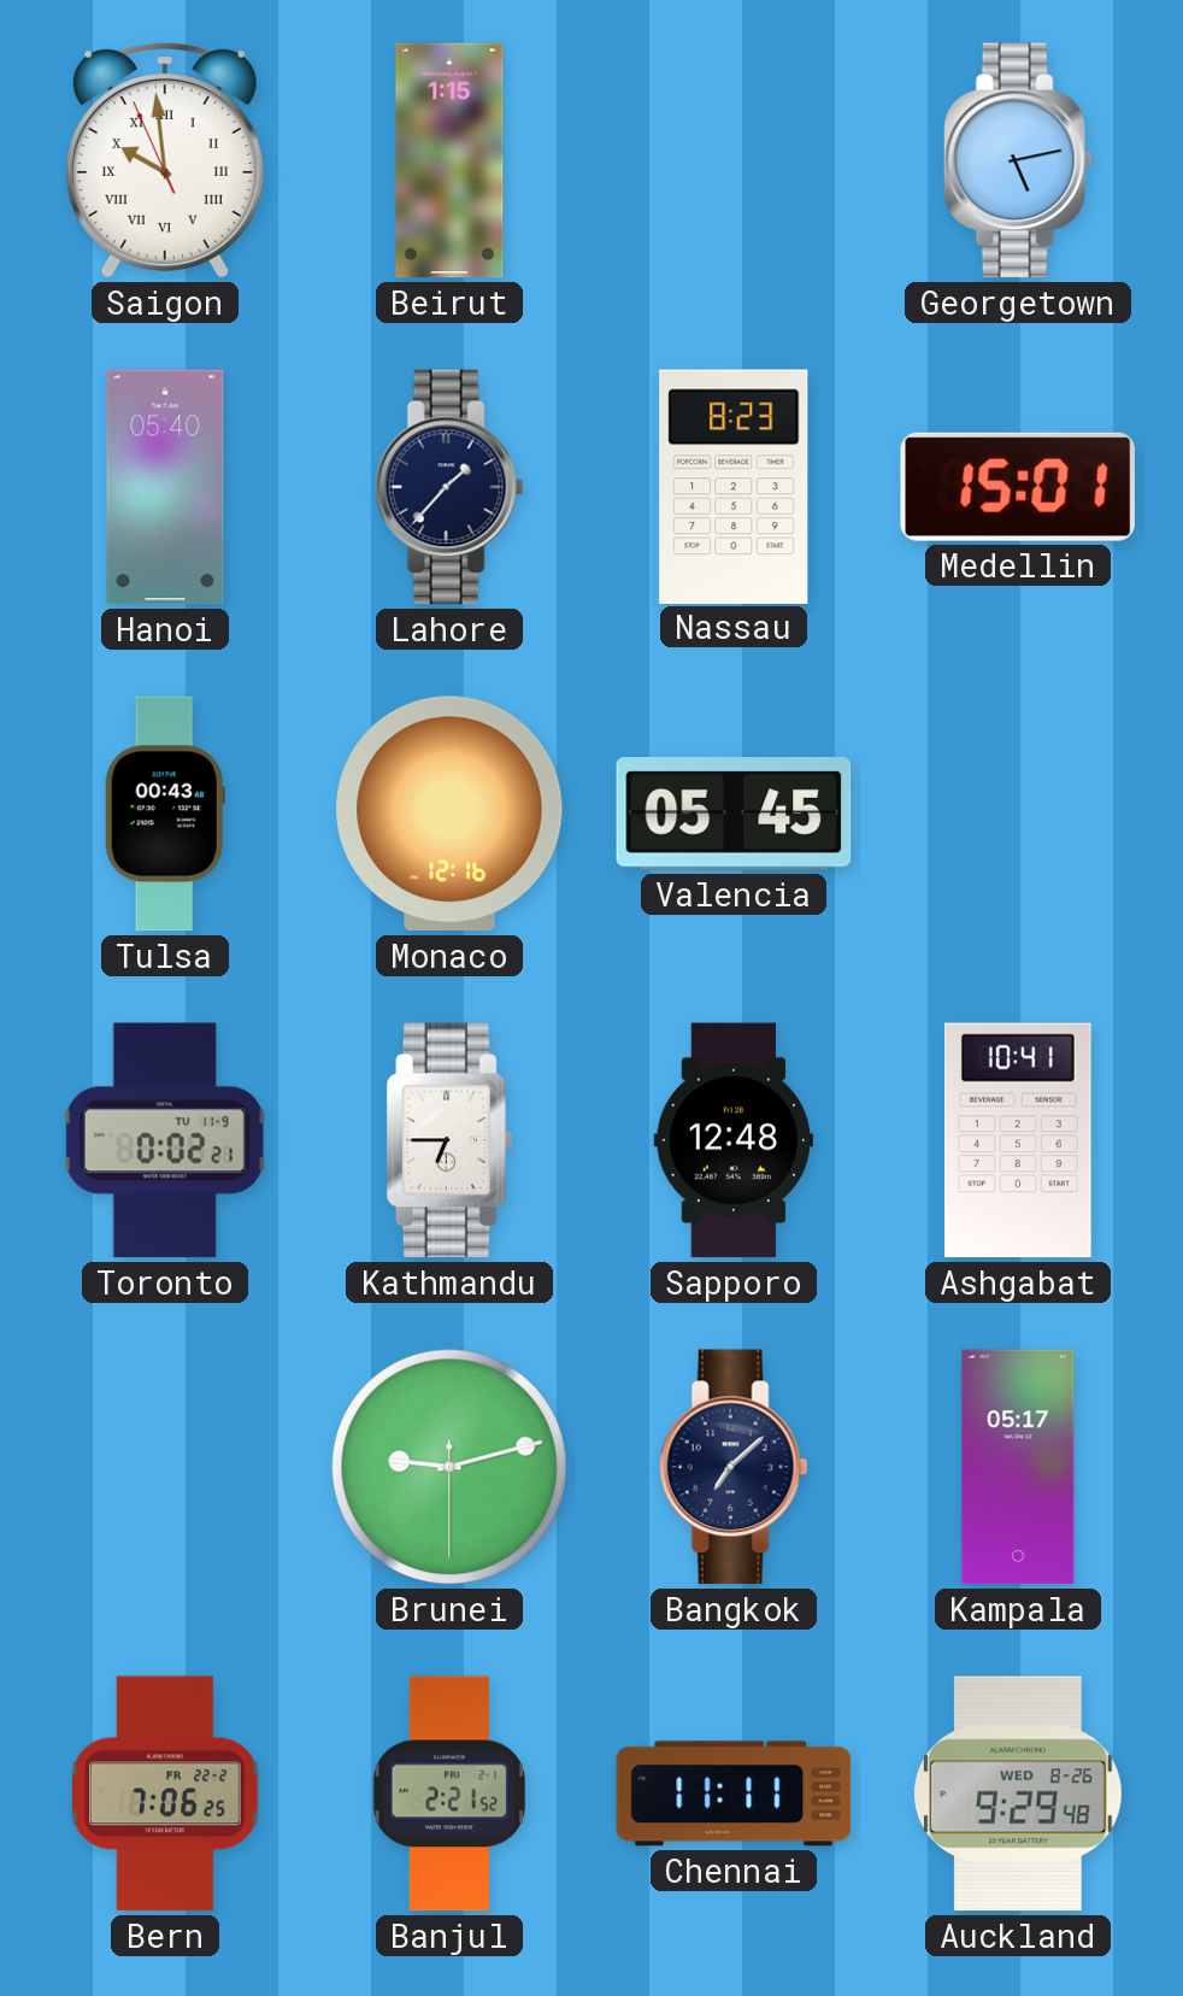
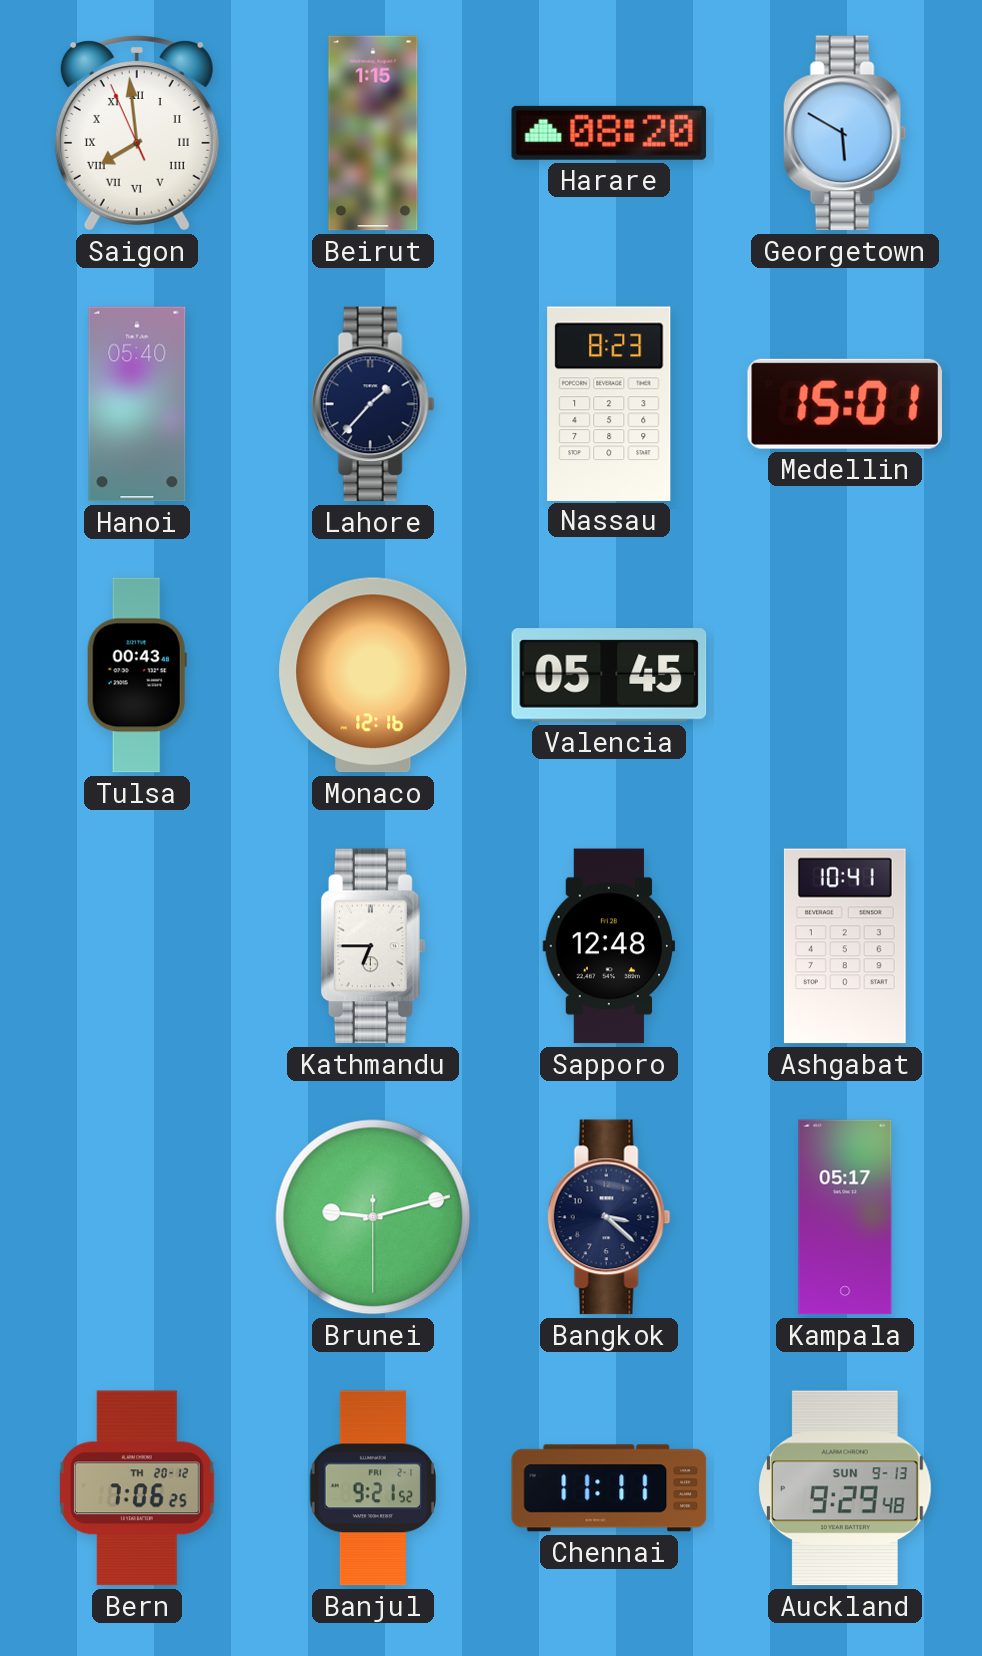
Saigon: 9:58 -> 7:58 (137, 134)
Harare: none -> 08:20 (609, 133)
Georgetown: 5:13 -> 5:50 (845, 133)
Toronto: 0:02 -> none (165, 1140)
Bangkok: 7:08 -> 3:22 (609, 1217)
Bern date: FR 22-2 -> TH 20-12 (137, 1488)
Banjul: 2:21 -> 9:21 (372, 1488)
Auckland date: WED 8-26 -> SUN 9-13 (846, 1488)
